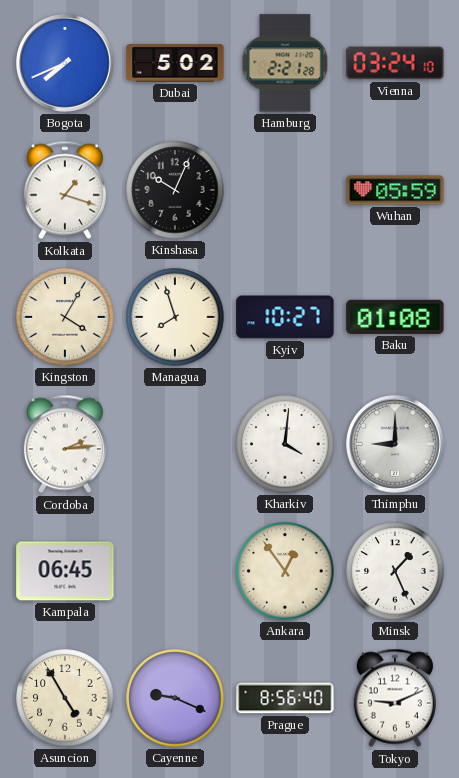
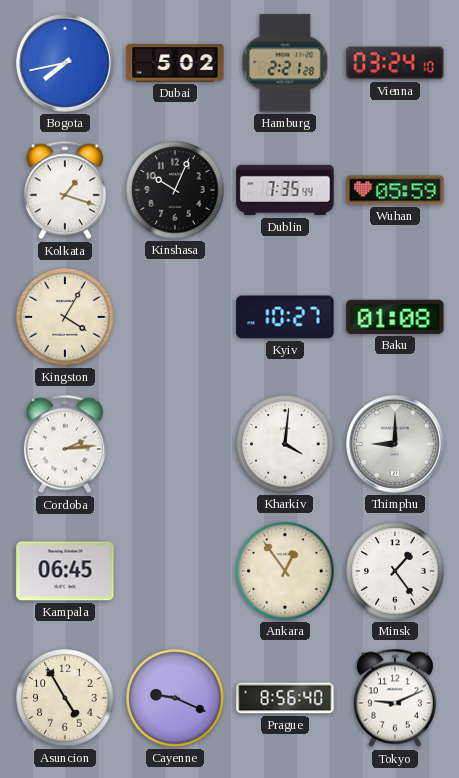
Bogota: 7:41 -> 7:43 (65, 63)
Dublin: none -> 7:35 (285, 190)
Managua: 7:57 -> none (175, 317)
Minsk: 1:26 -> 1:24 (395, 571)
